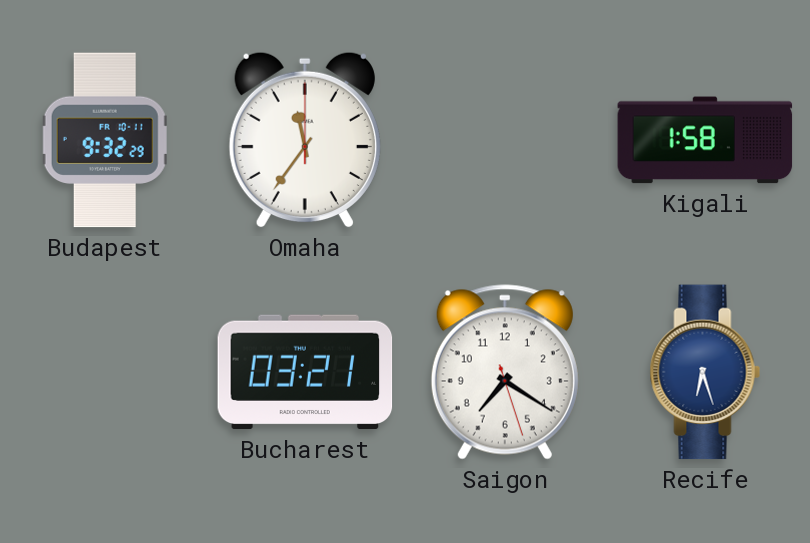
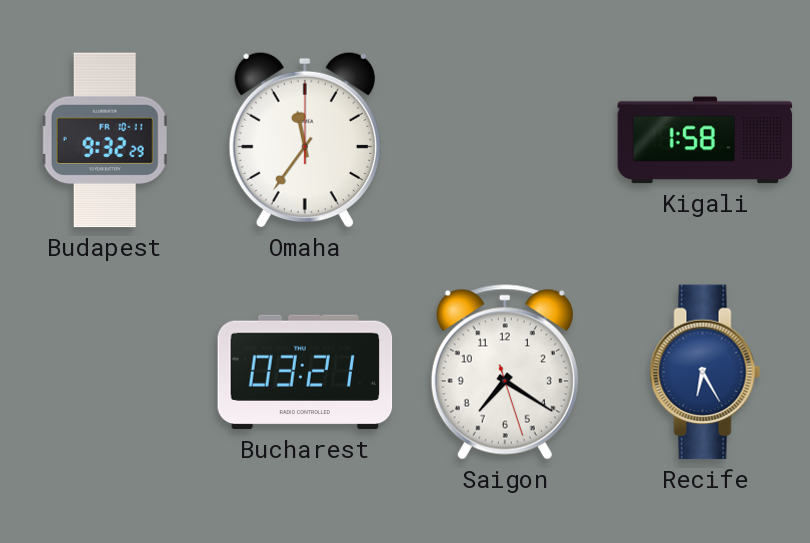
Recife: 6:27 -> 6:25 (705, 372)
